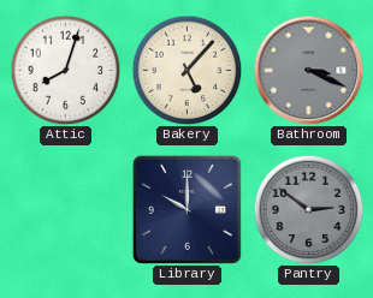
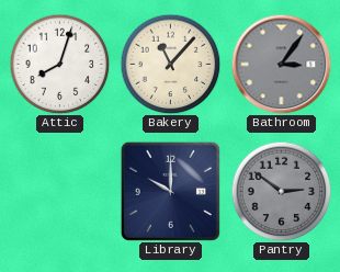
Bakery: 5:07 -> 11:07 (170, 64)
Bathroom: 3:19 -> 3:06 (281, 64)
